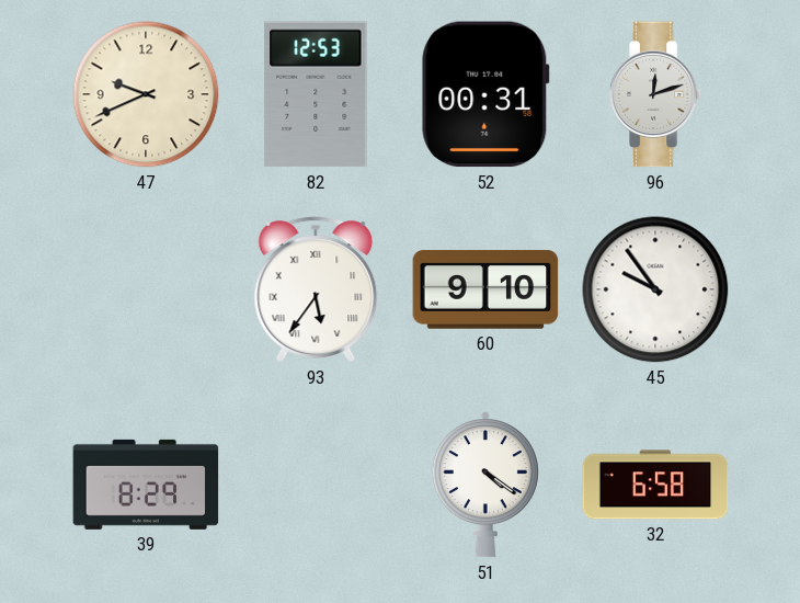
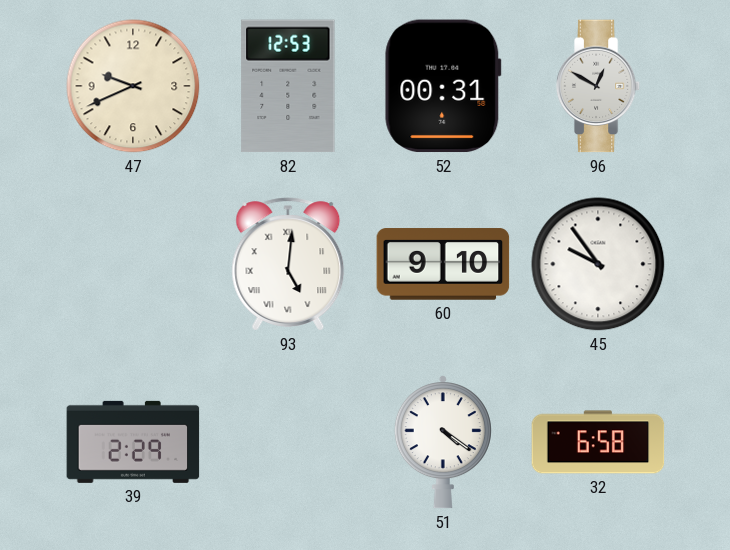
96: 12:12 -> 12:50 (598, 86)
93: 5:36 -> 5:01 (288, 264)
39: 8:29 -> 2:29 (133, 442)
